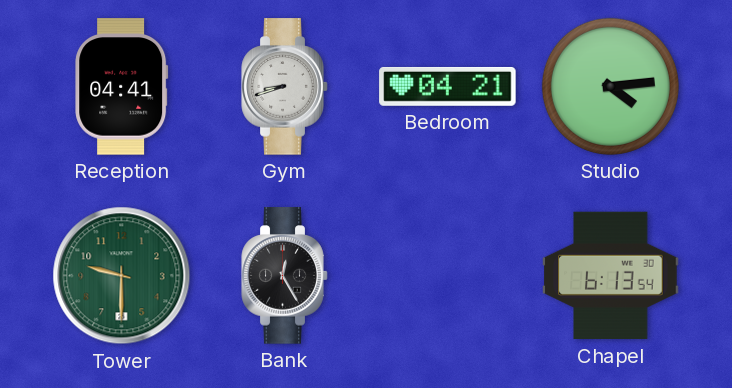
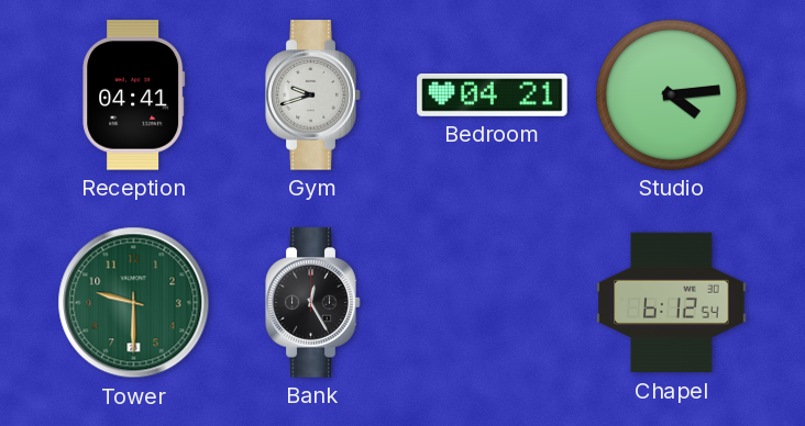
Gym: 8:42 -> 9:42 (313, 96)
Chapel: 6:13 -> 6:12 (672, 303)
